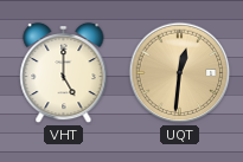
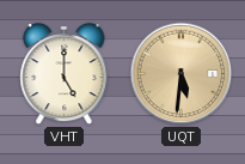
UQT: 12:31 -> 5:31 (182, 74)
